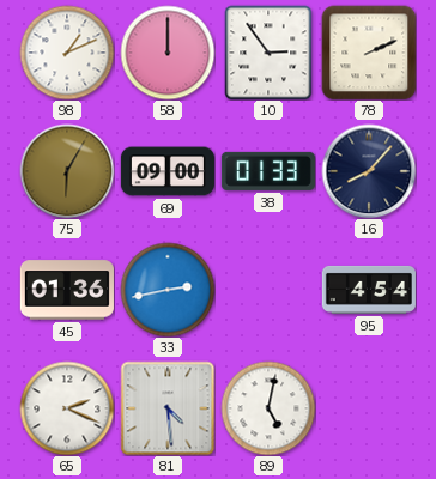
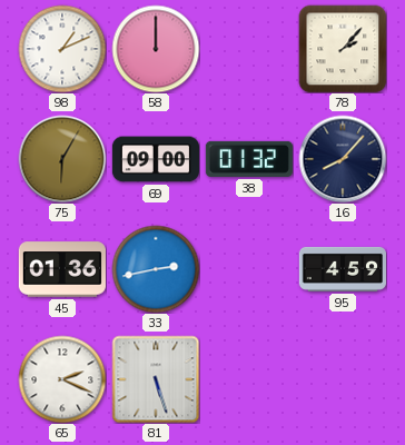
10: 2:54 -> none (268, 53)
78: 2:11 -> 2:07 (343, 49)
38: 01:33 -> 01:32 (249, 159)
95: 4:54 -> 4:59 (343, 269)
81: 4:29 -> 5:27 (156, 379)
89: 5:02 -> none (268, 408)
